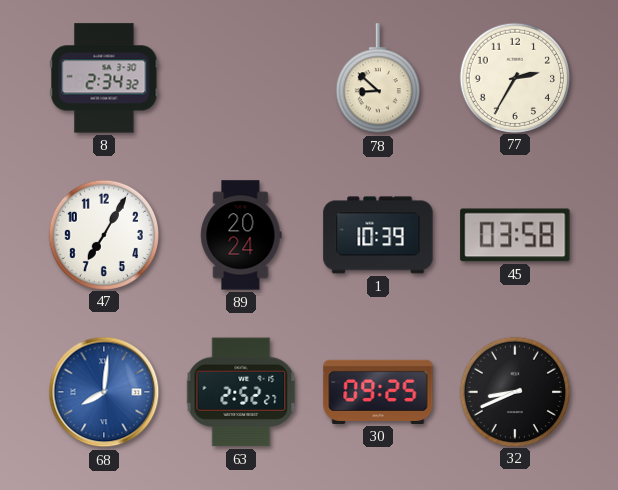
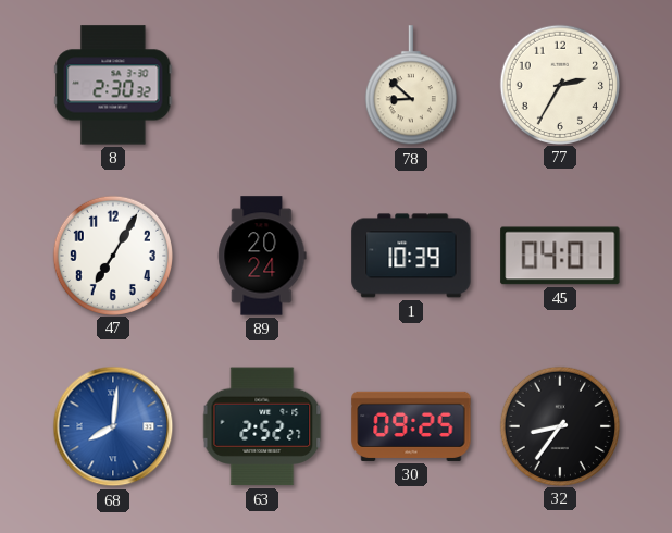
8: 2:34 -> 2:30 (113, 85)
45: 03:58 -> 04:01 (560, 256)
32: 8:41 -> 8:36 (559, 425)
